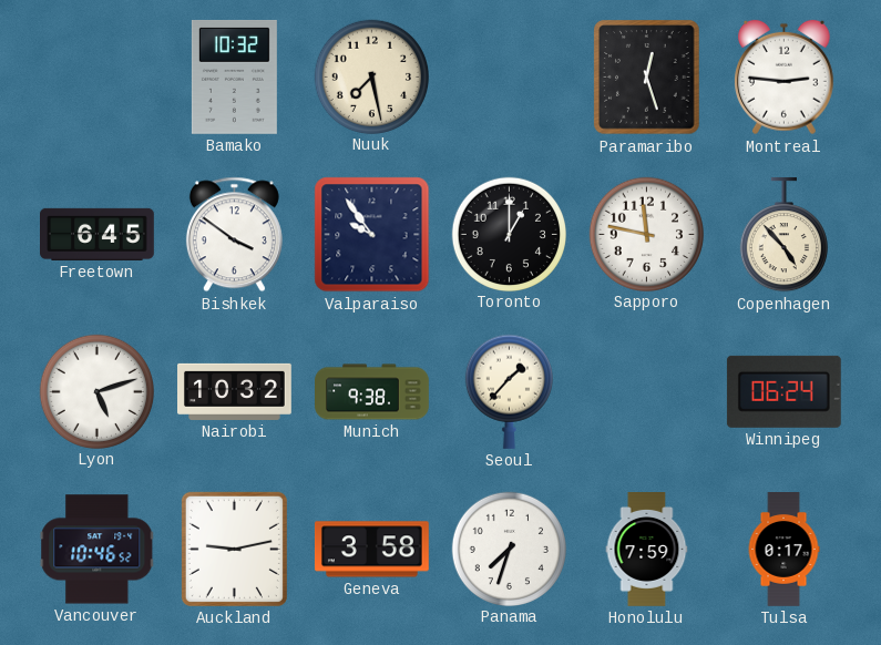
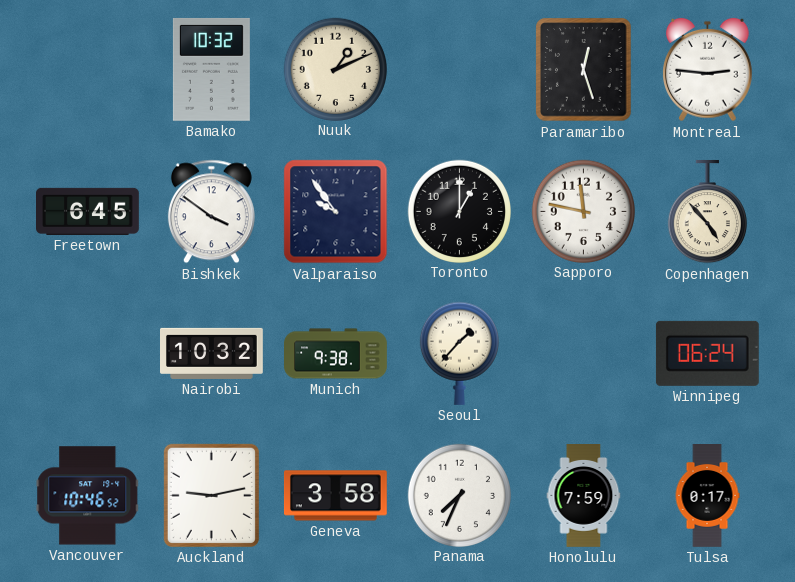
Nuuk: 7:28 -> 1:11 (335, 69)
Lyon: 5:12 -> none (96, 391)
Panama: 7:33 -> 7:34 (459, 495)
